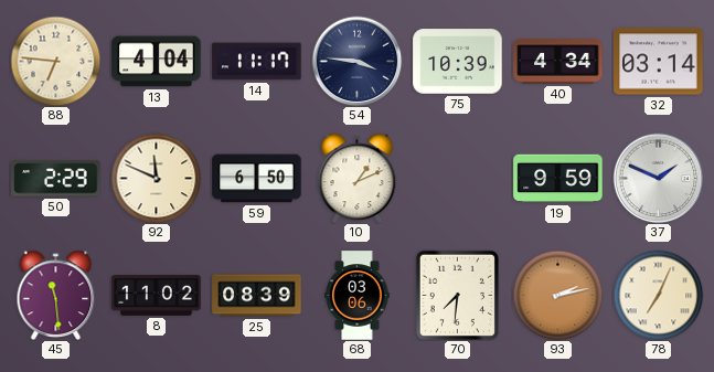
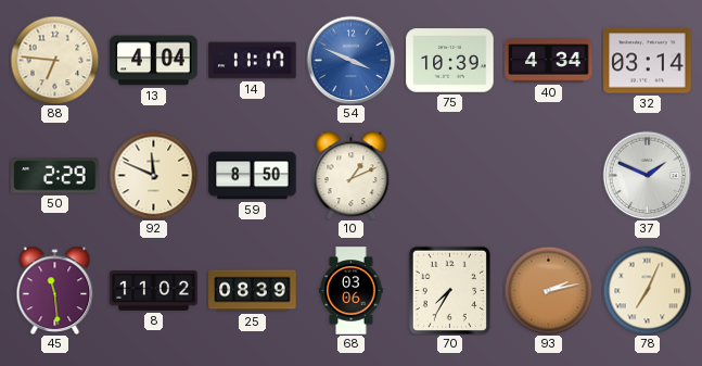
54: 3:46 -> 3:49 (350, 60)
54 dial: navy -> blue (350, 60)
59: 6:50 -> 8:50 (253, 176)
19: 9:59 -> none (558, 179)
70: 7:31 -> 7:35 (449, 290)
